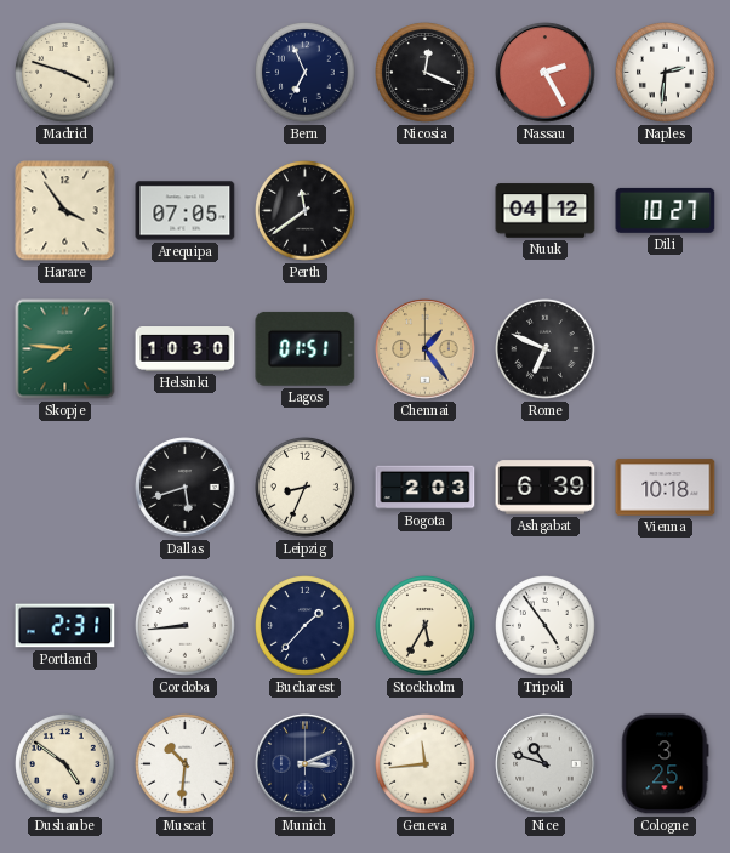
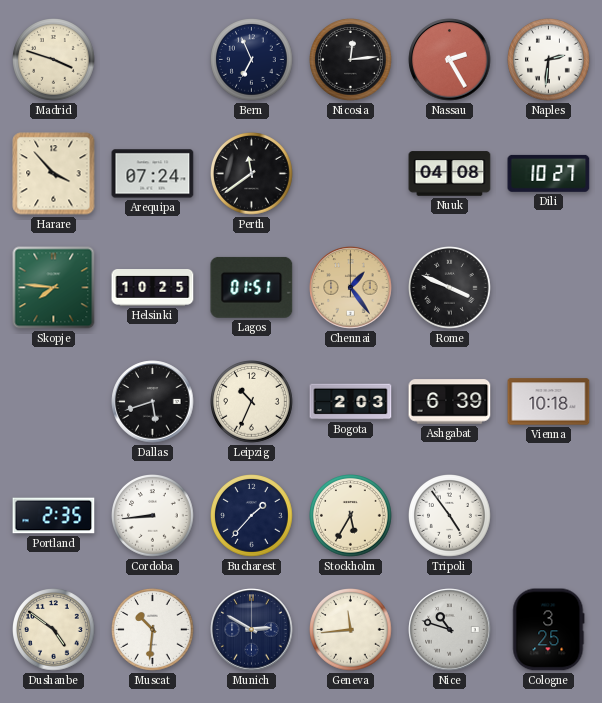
Nicosia: 12:19 -> 12:14 (351, 60)
Harare: 3:54 -> 3:53 (54, 174)
Arequipa: 07:05 -> 07:24 (153, 174)
Nuuk: 04:12 -> 04:08 (450, 174)
Helsinki: 10:30 -> 10:25 (153, 288)
Rome: 6:49 -> 3:49 (450, 288)
Leipzig: 8:34 -> 10:34 (252, 402)
Portland: 2:31 -> 2:35 (54, 516)
Munich: 3:11 -> 2:50 (252, 630)
